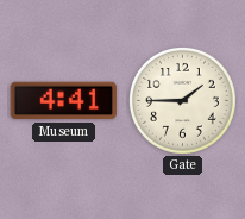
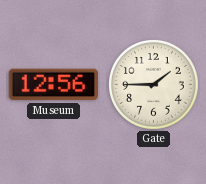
Museum: 4:41 -> 12:56 (53, 85)
